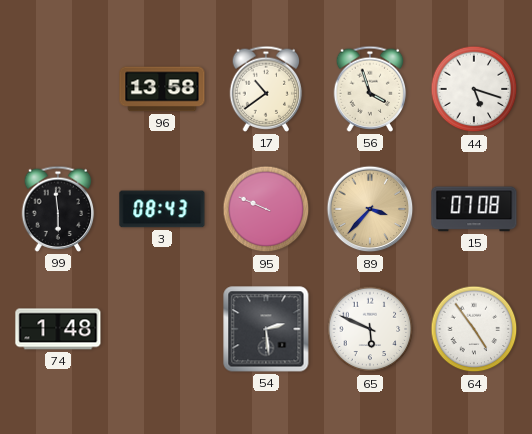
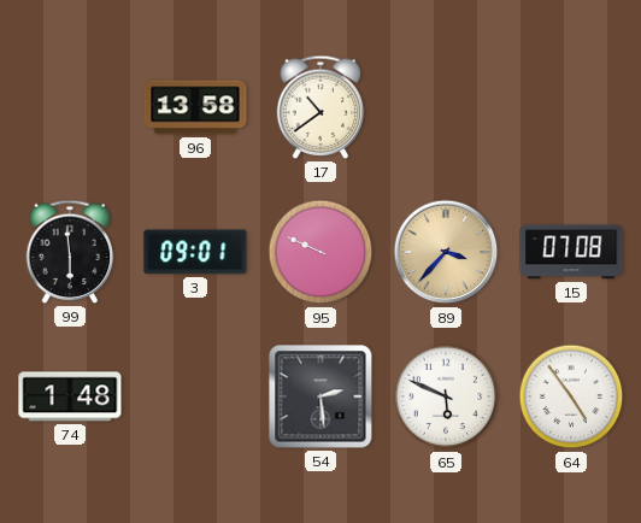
56: 3:57 -> none (370, 89)
44: 5:18 -> none (474, 89)
3: 08:43 -> 09:01 (195, 252)
